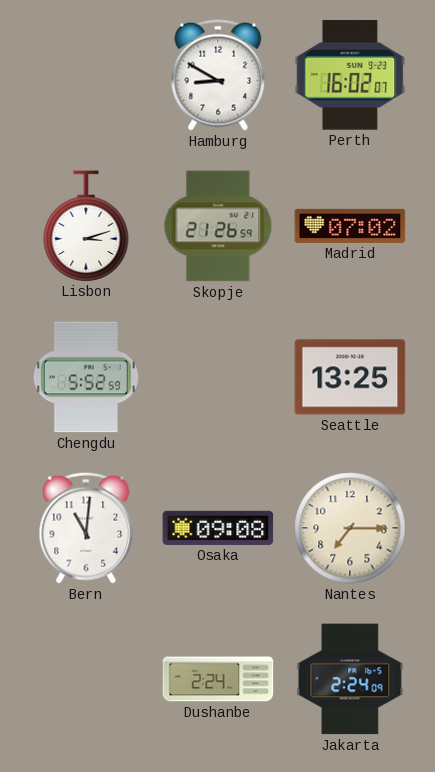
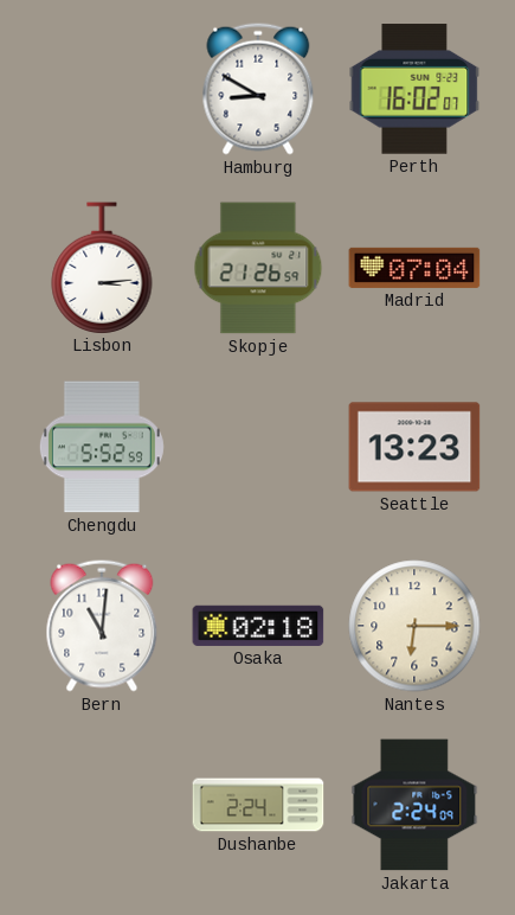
Lisbon: 3:12 -> 3:14 (102, 268)
Madrid: 07:02 -> 07:04 (414, 268)
Seattle: 13:25 -> 13:23 (414, 447)
Osaka: 09:08 -> 02:18 (258, 626)
Nantes: 7:15 -> 6:15 (414, 626)
